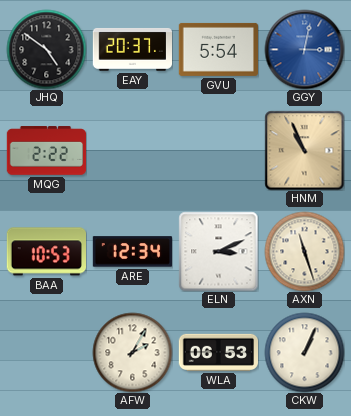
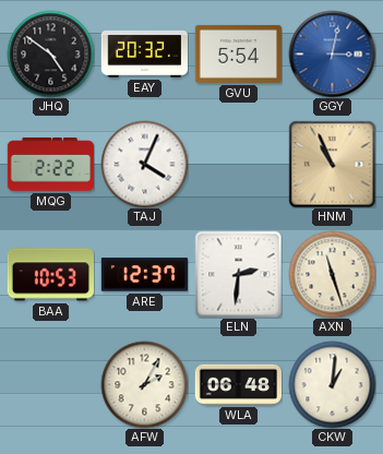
EAY: 20:37 -> 20:32 (144, 53)
TAJ: none -> 4:04 (144, 164)
ARE: 12:34 -> 12:37 (144, 275)
ELN: 3:11 -> 2:31 (238, 274)
WLA: 06:53 -> 06:48 (238, 384)
CKW: 1:04 -> 1:01 (332, 384)
